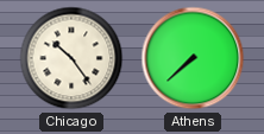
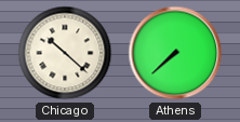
Chicago: 10:24 -> 10:22 (65, 53)
